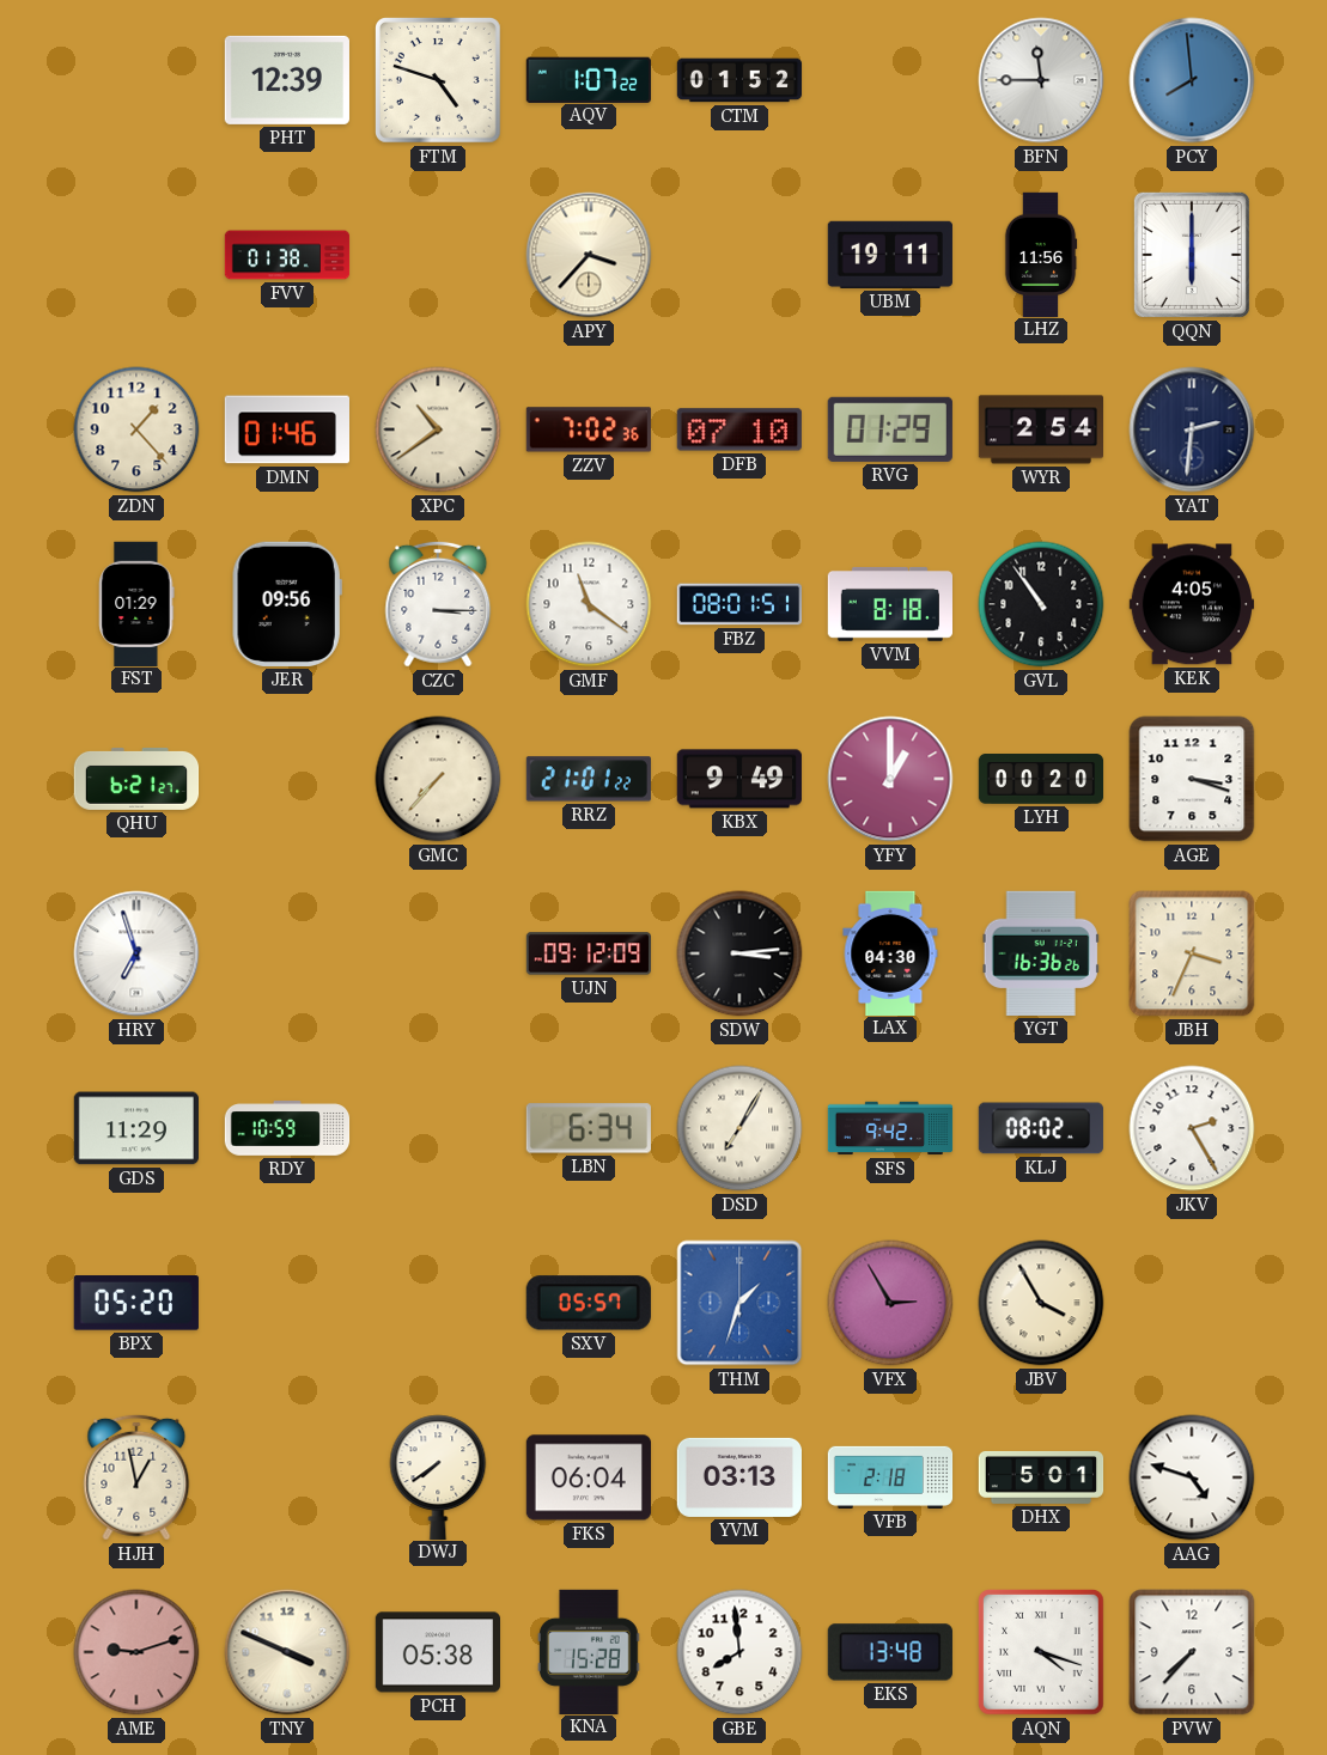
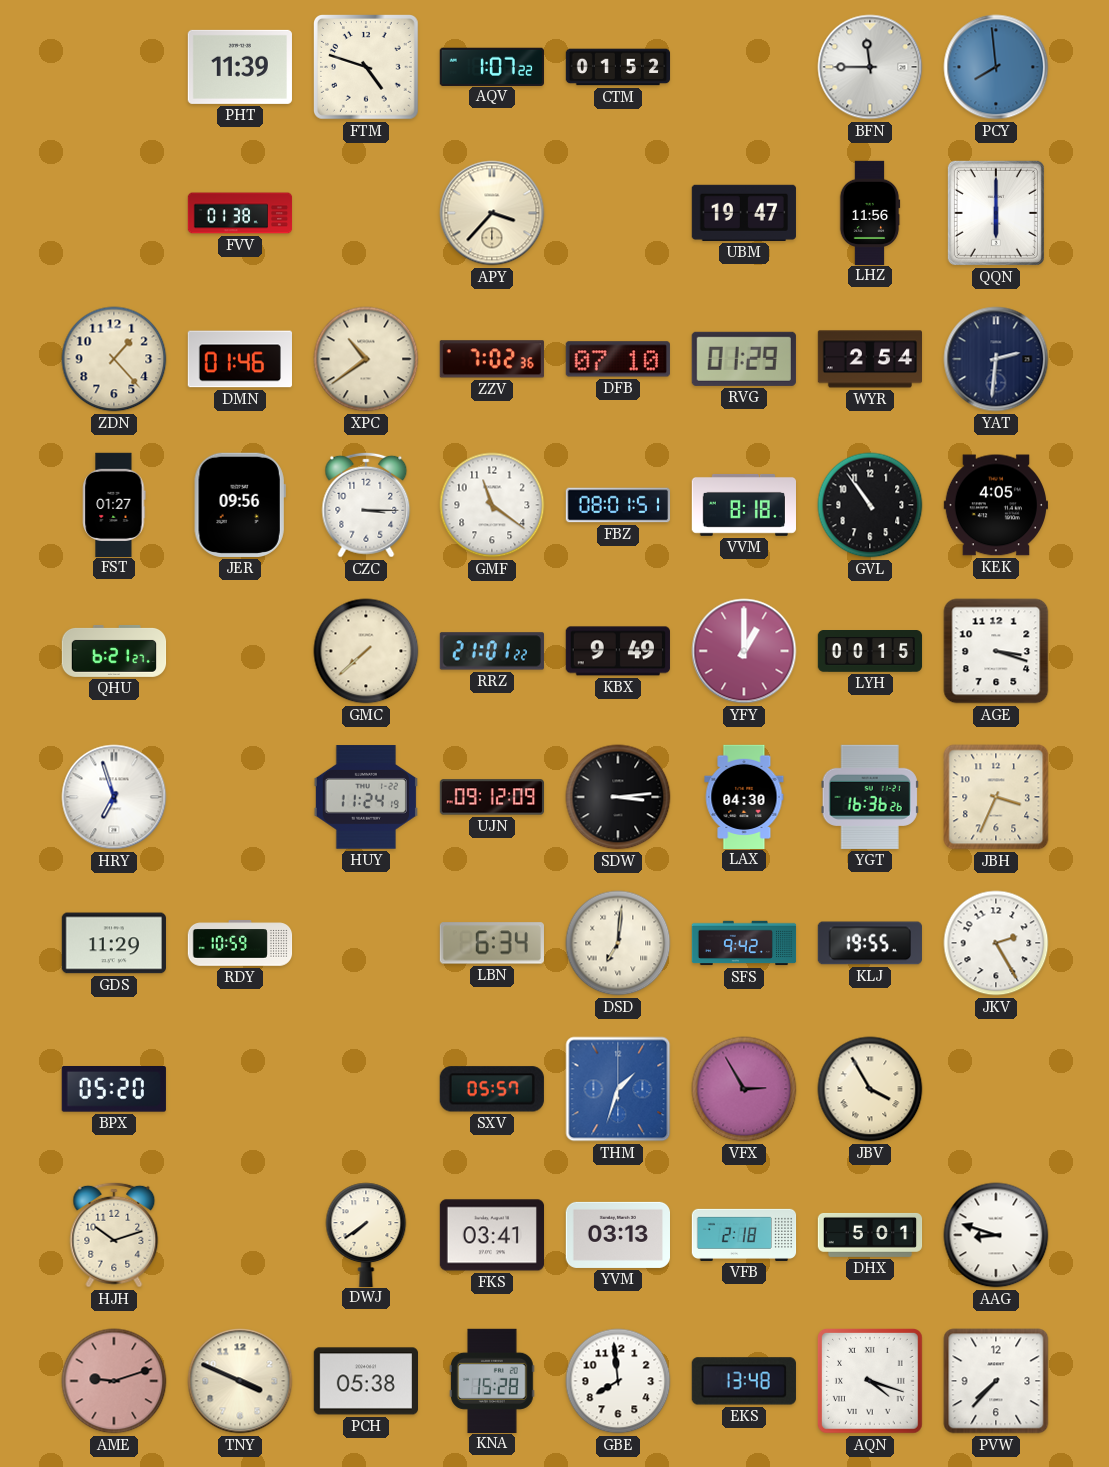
PHT: 12:39 -> 11:39 (240, 67)
UBM: 19:11 -> 19:47 (744, 213)
FST: 01:29 -> 01:27 (114, 504)
GMC: 7:37 -> 7:38 (366, 651)
LYH: 00:20 -> 00:15 (870, 652)
HUY: none -> 11:24 (366, 797)
DSD: 7:05 -> 7:01 (618, 943)
KLJ: 08:02 -> 19:55 (870, 943)
HJH: 12:58 -> 10:12 (114, 1235)
FKS: 06:04 -> 03:41 (491, 1235)
AAG: 4:48 -> 8:48 (996, 1235)
